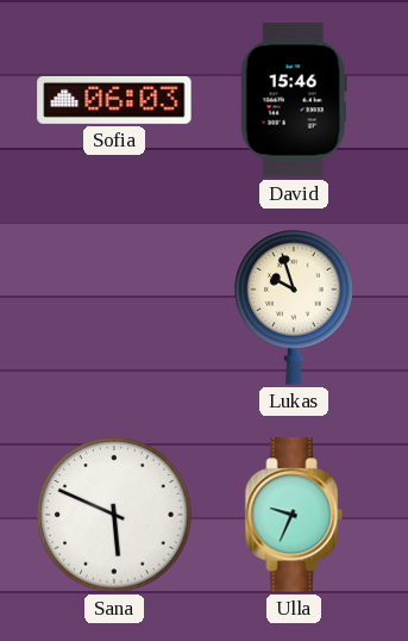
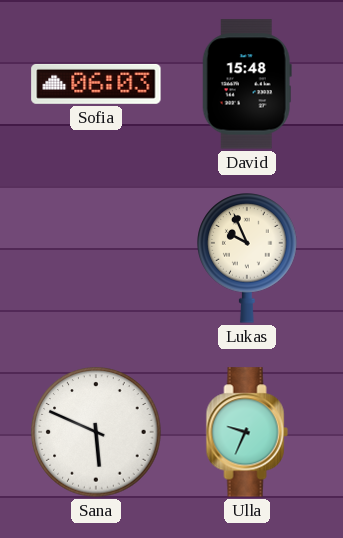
David: 15:46 -> 15:48 (247, 84)
Lukas: 9:57 -> 9:56 (247, 258)
